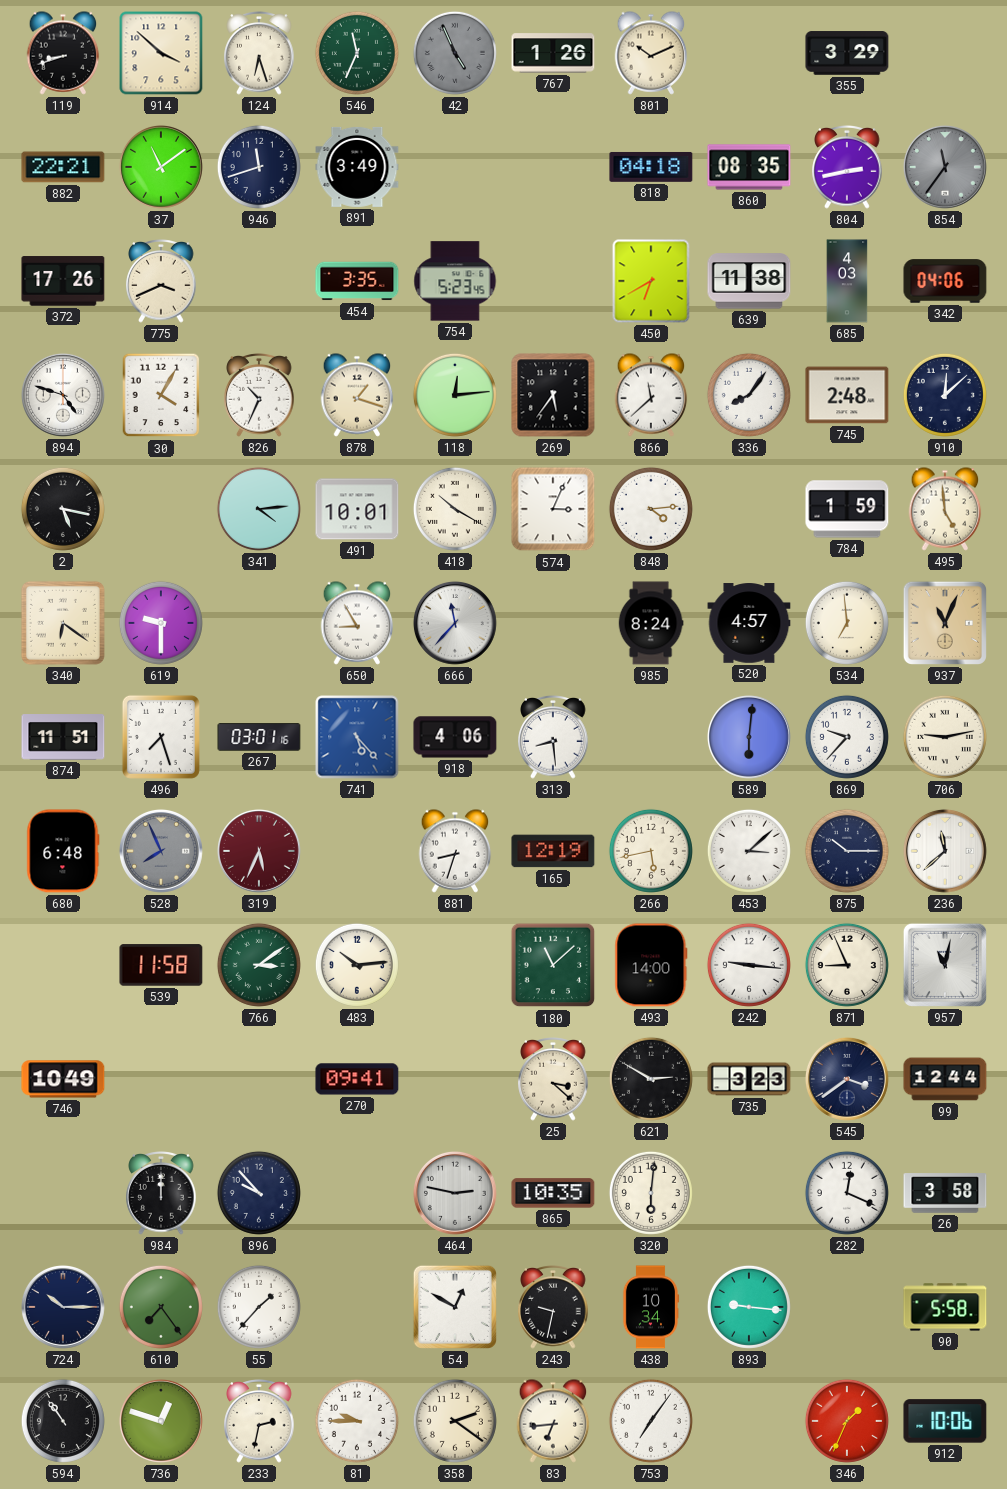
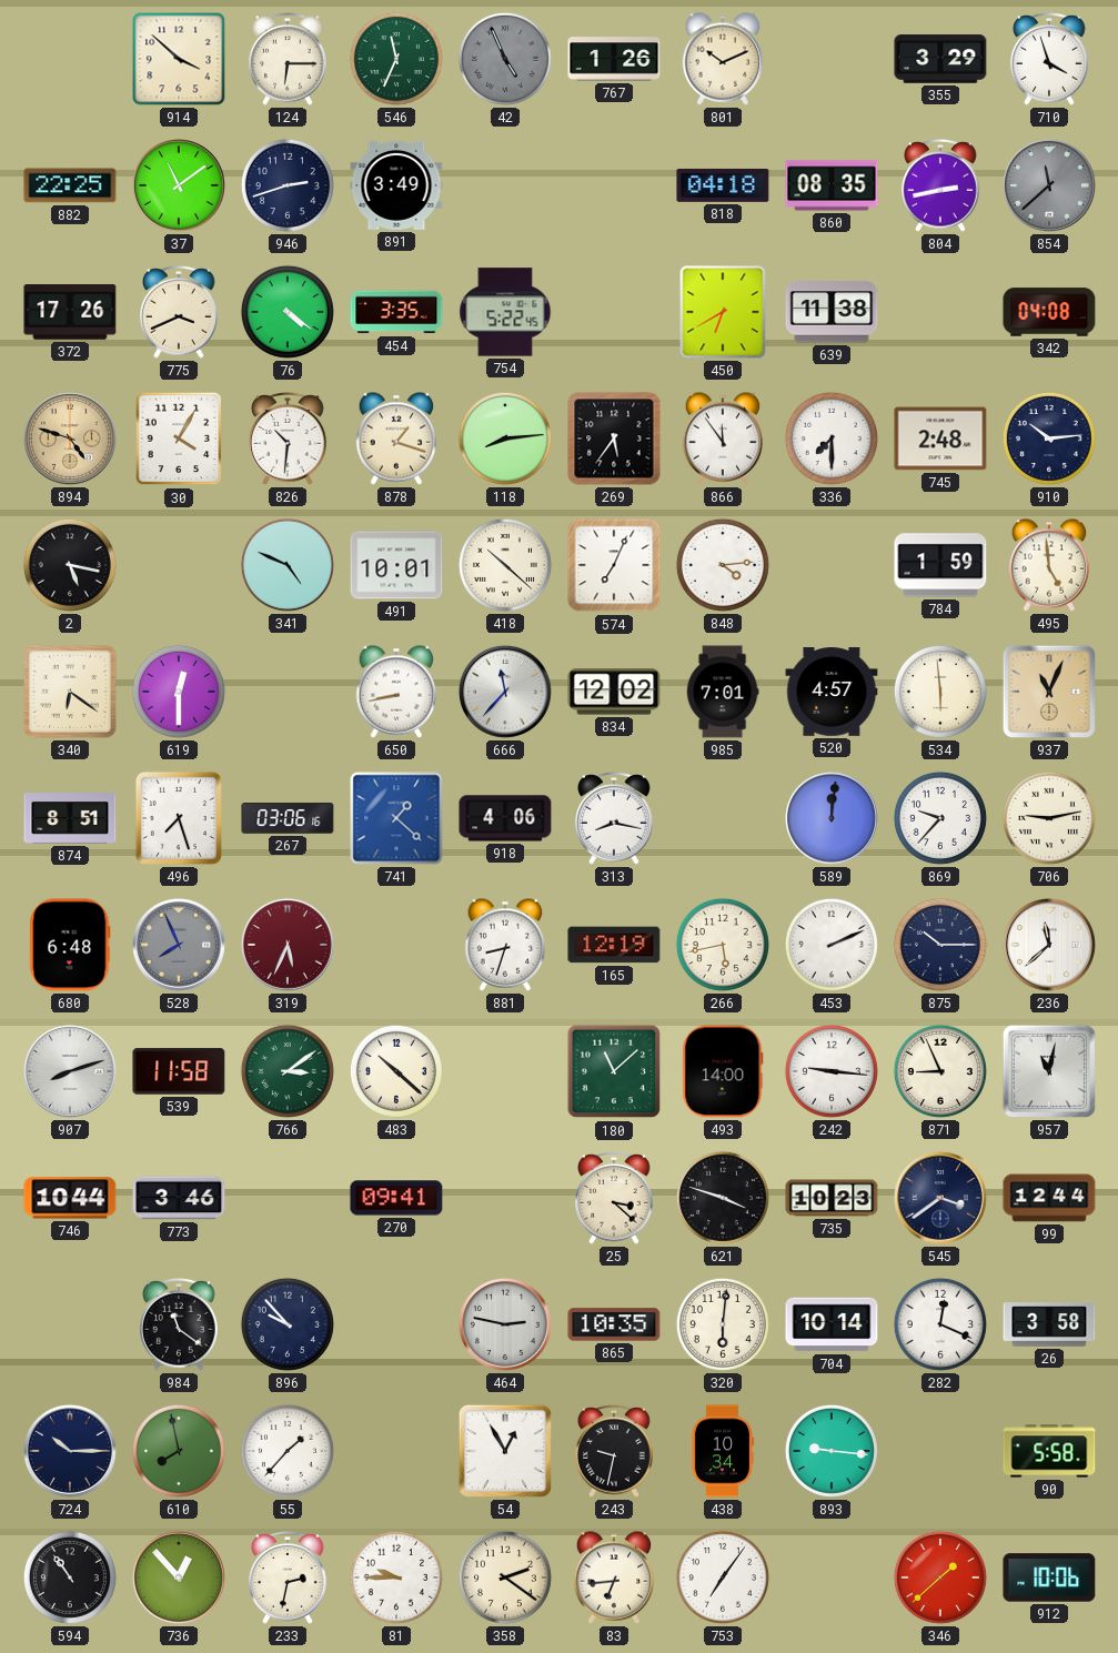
119: 8:42 -> none (63, 53)
124: 6:27 -> 6:15 (288, 59)
710: none -> 3:57 (1049, 59)
882: 22:21 -> 22:25 (70, 185)
946: 11:42 -> 2:42 (288, 185)
854: 11:36 -> 11:38 (1049, 185)
76: none -> 4:21 (288, 312)
754: 5:23 -> 5:22 (505, 312)
685: 4:03 -> none (847, 281)
342: 04:06 -> 04:08 (1049, 312)
894 dial: white -> champagne (70, 439)
826: 10:34 -> 10:31 (288, 439)
118: 12:14 -> 8:14 (505, 439)
866: 11:38 -> 11:54 (723, 439)
336: 8:06 -> 7:30 (832, 439)
910: 12:08 -> 10:14 (1049, 439)
341: 4:14 -> 4:49 (288, 565)
418: 10:20 -> 10:22 (505, 565)
574: 3:04 -> 7:04 (614, 565)
619: 9:30 -> 12:30 (179, 692)
650: 8:55 -> 8:43 (396, 692)
834: none -> 12:02 (614, 692)
985: 8:24 -> 7:01 (723, 692)
534: 6:59 -> 5:59 (940, 692)
874: 11:51 -> 8:51 (70, 818)
267: 03:01 -> 03:06 (288, 818)
741: 5:23 -> 1:22 (396, 818)
313: 8:29 -> 8:17 (614, 818)
589: 6:01 -> 12:01 (832, 818)
453: 3:08 -> 2:11 (832, 945)
907: none -> 8:12 (70, 1071)
483: 10:14 -> 10:22 (396, 1071)
746: 10:49 -> 10:44 (70, 1198)
773: none -> 3:46 (179, 1198)
621: 2:50 -> 3:48 (723, 1198)
735: 3:23 -> 10:23 (832, 1198)
984: 12:00 -> 11:21 (179, 1324)
704: none -> 10:14 (832, 1324)
610: 7:24 -> 7:58 (179, 1451)
54: 12:50 -> 12:55 (505, 1451)
736: 12:48 -> 12:53 (179, 1578)
346: 1:34 -> 1:38 (940, 1578)
